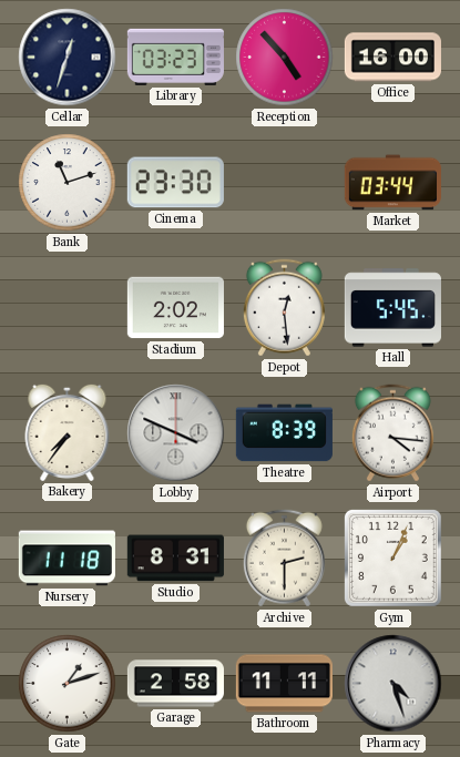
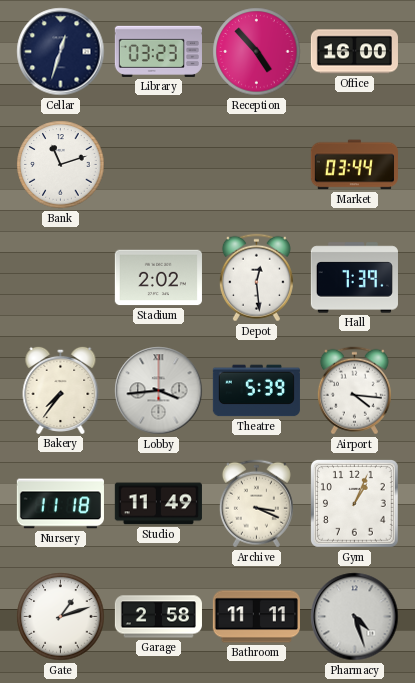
Cinema: 23:30 -> none (175, 183)
Hall: 5:45 -> 7:39 (354, 278)
Lobby: 3:49 -> 3:44 (159, 391)
Theatre: 8:39 -> 5:39 (256, 391)
Studio: 8:31 -> 11:49 (158, 504)
Archive: 2:30 -> 3:19 (256, 504)
